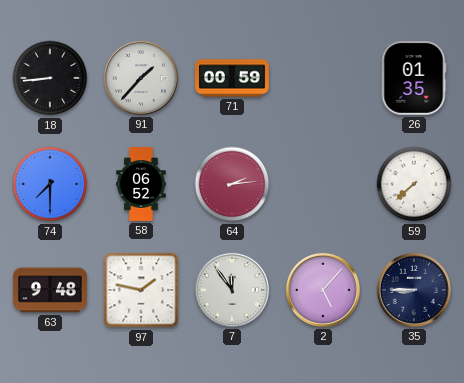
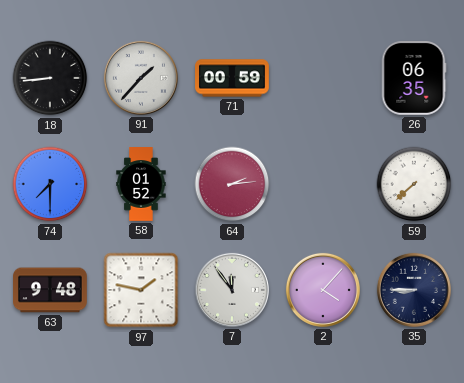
26: 01:35 -> 06:35 (414, 79)
58: 06:52 -> 01:52 (141, 184)
2: 5:07 -> 4:07 (323, 290)
